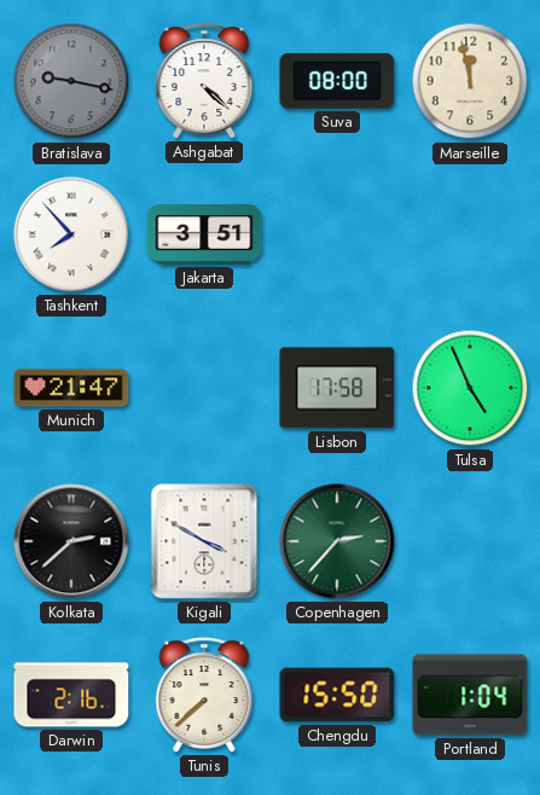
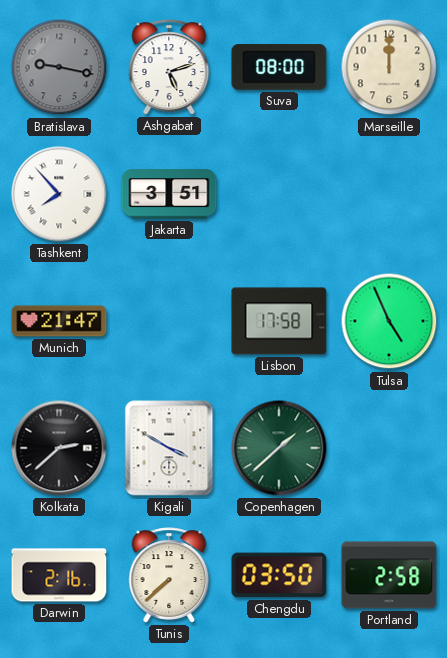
Ashgabat: 4:22 -> 5:12 (169, 67)
Marseille: 11:58 -> 12:00 (389, 67)
Copenhagen: 2:37 -> 1:38 (279, 448)
Chengdu: 15:50 -> 03:50 (279, 575)
Portland: 1:04 -> 2:58 (389, 575)
